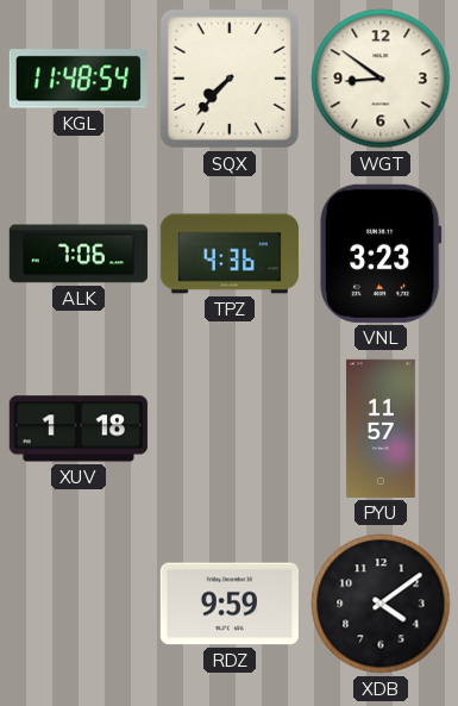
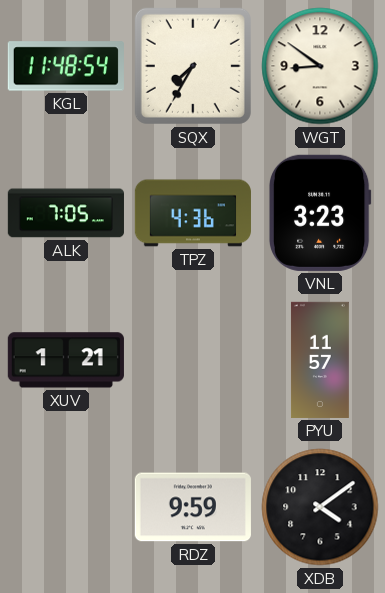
SQX: 7:37 -> 7:35 (193, 66)
ALK: 7:06 -> 7:05 (66, 213)
XUV: 1:18 -> 1:21 (66, 360)
